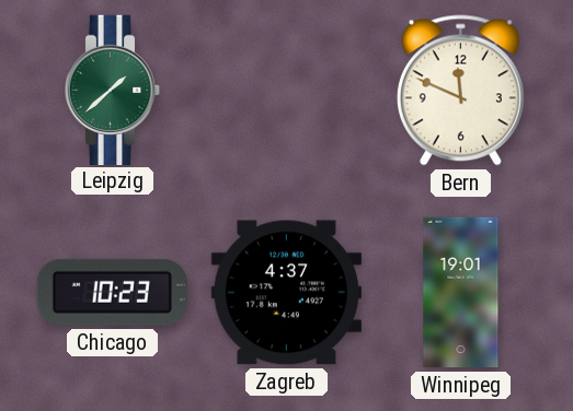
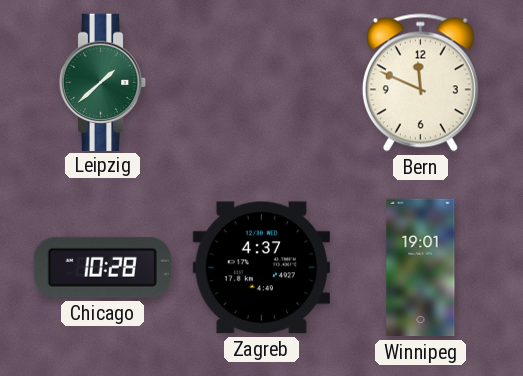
Chicago: 10:23 -> 10:28 (102, 267)
